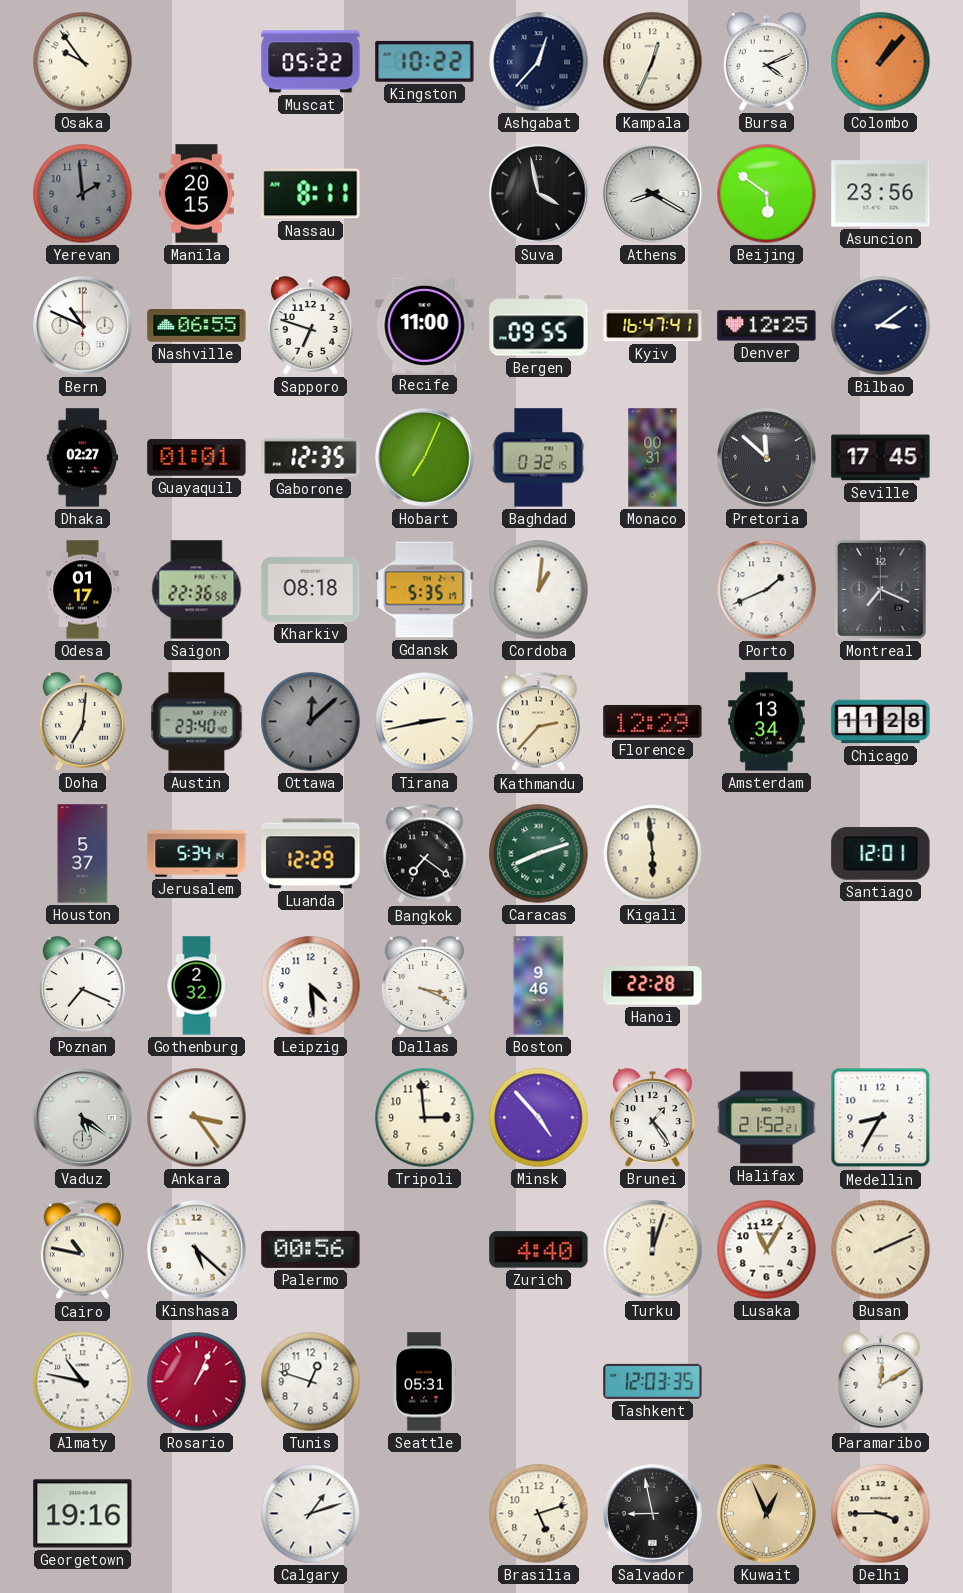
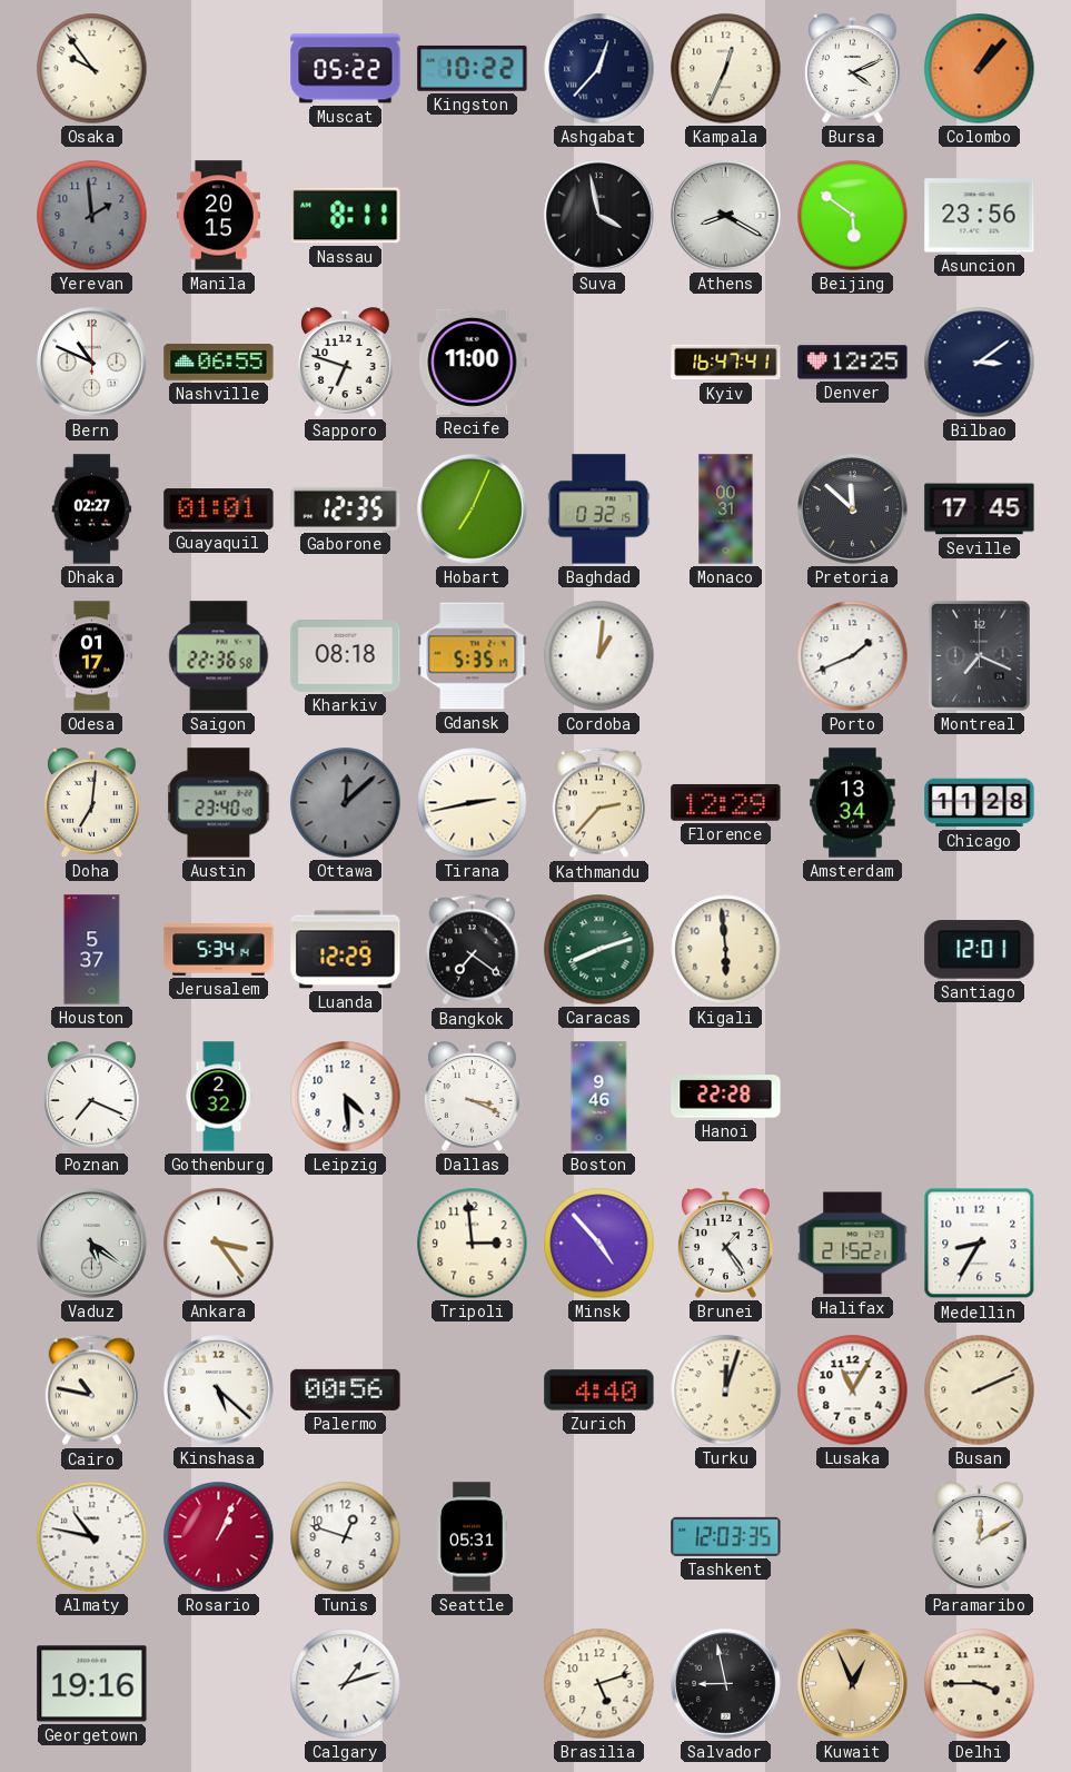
Bergen: 09:55 -> none (539, 326)
